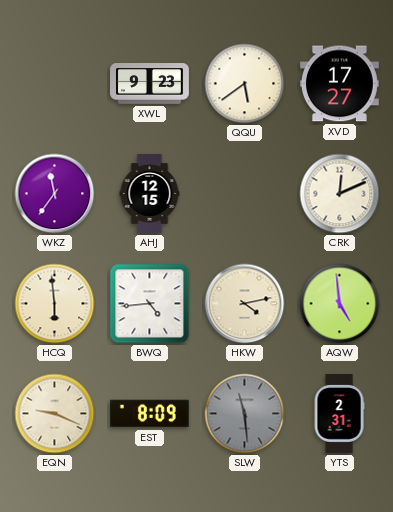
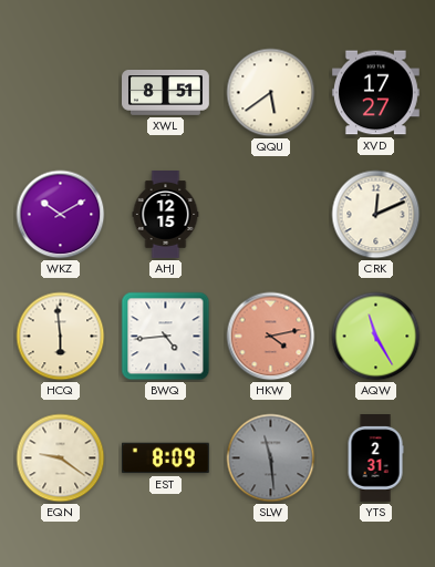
XWL: 9:23 -> 8:51 (166, 93)
WKZ: 11:36 -> 10:10 (61, 215)
HKW dial: cream -> salmon (271, 337)
AQW: 4:59 -> 11:25 (376, 337)
EQN: 9:19 -> 9:21 (61, 458)
